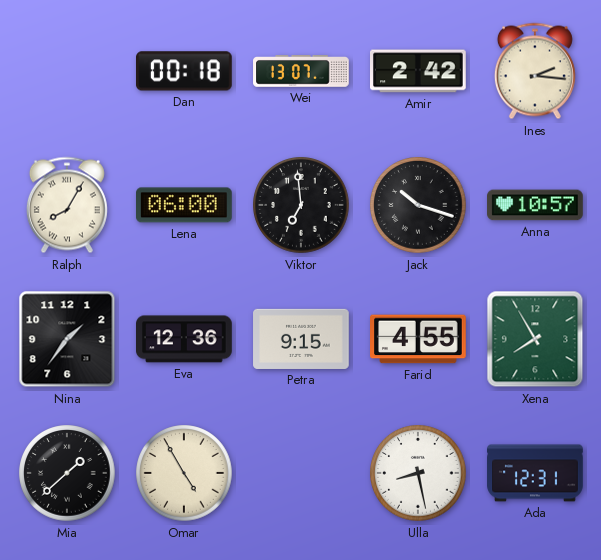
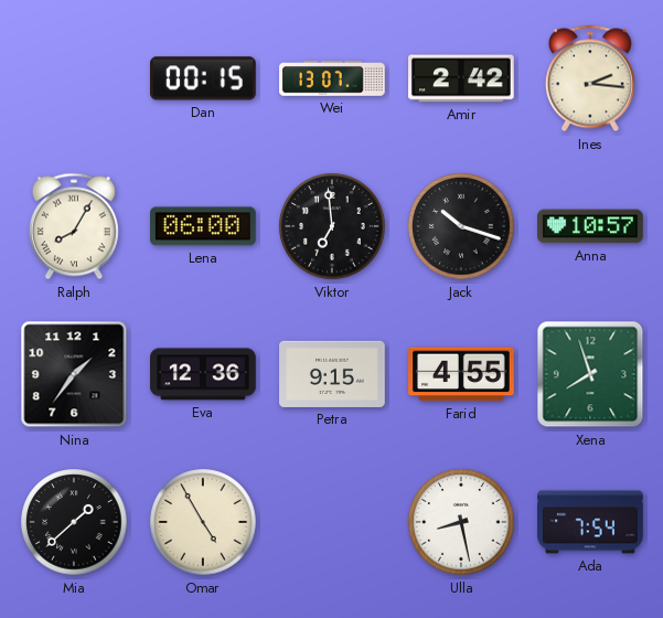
Dan: 00:18 -> 00:15 (204, 78)
Xena: 7:55 -> 7:57 (590, 374)
Ada: 12:31 -> 7:54 (590, 522)
